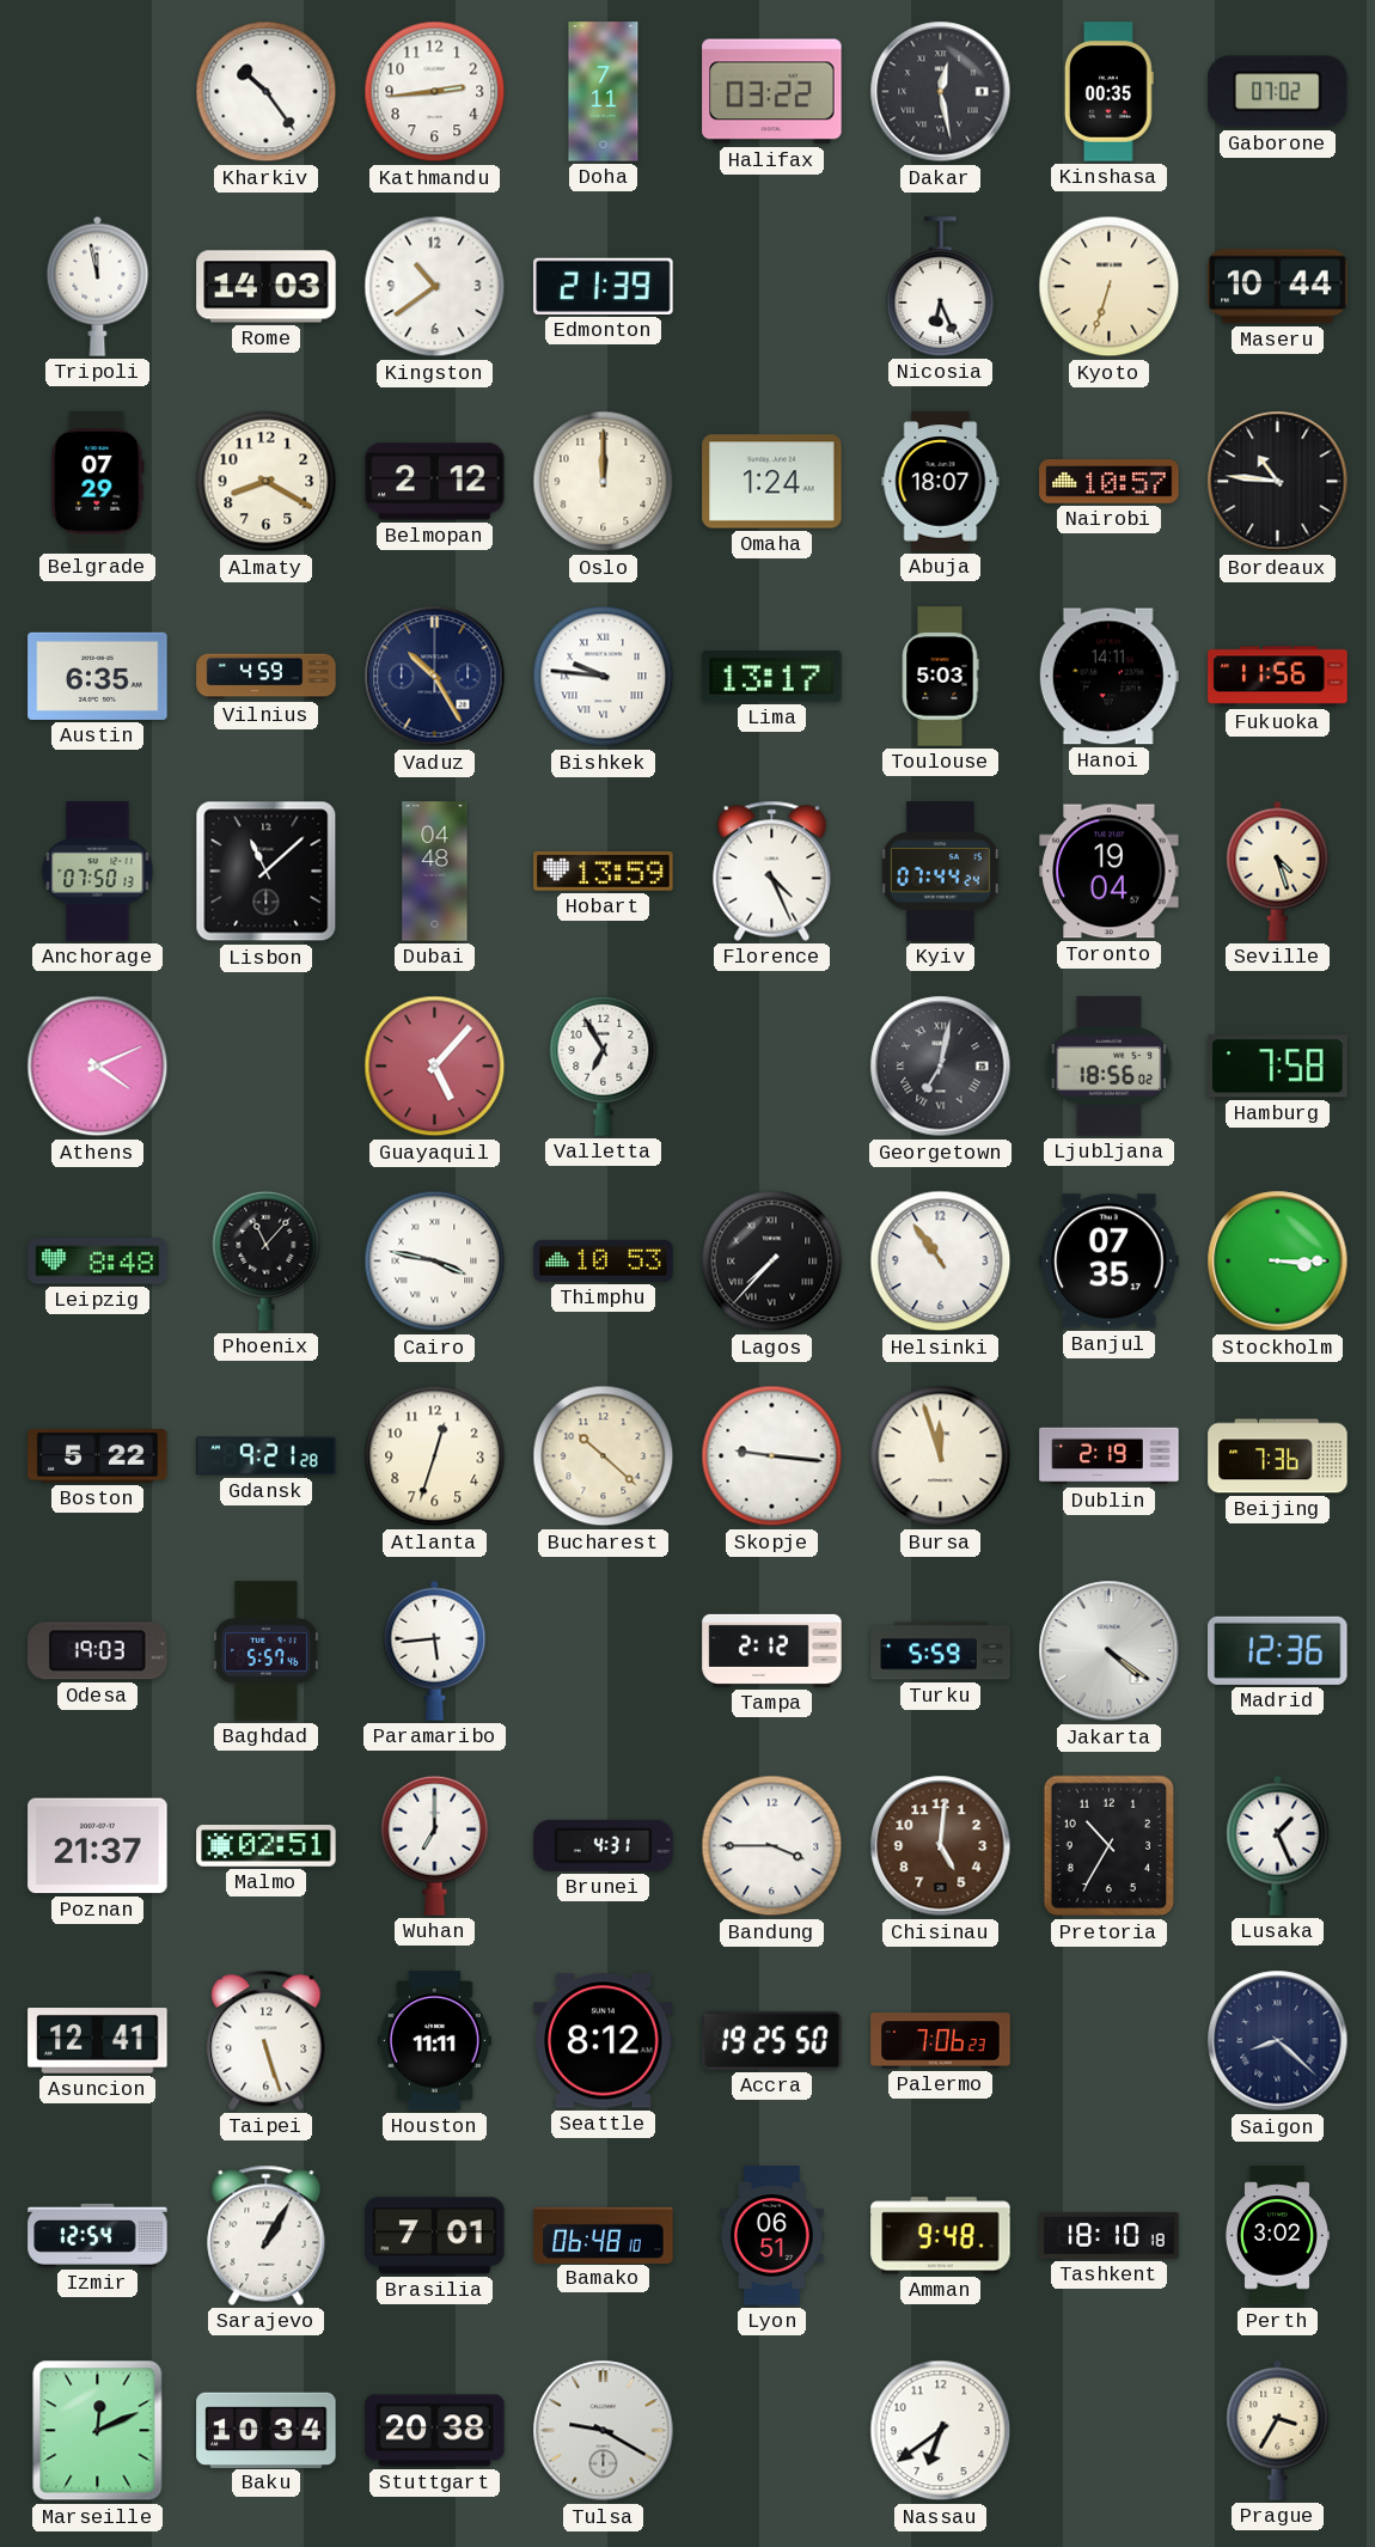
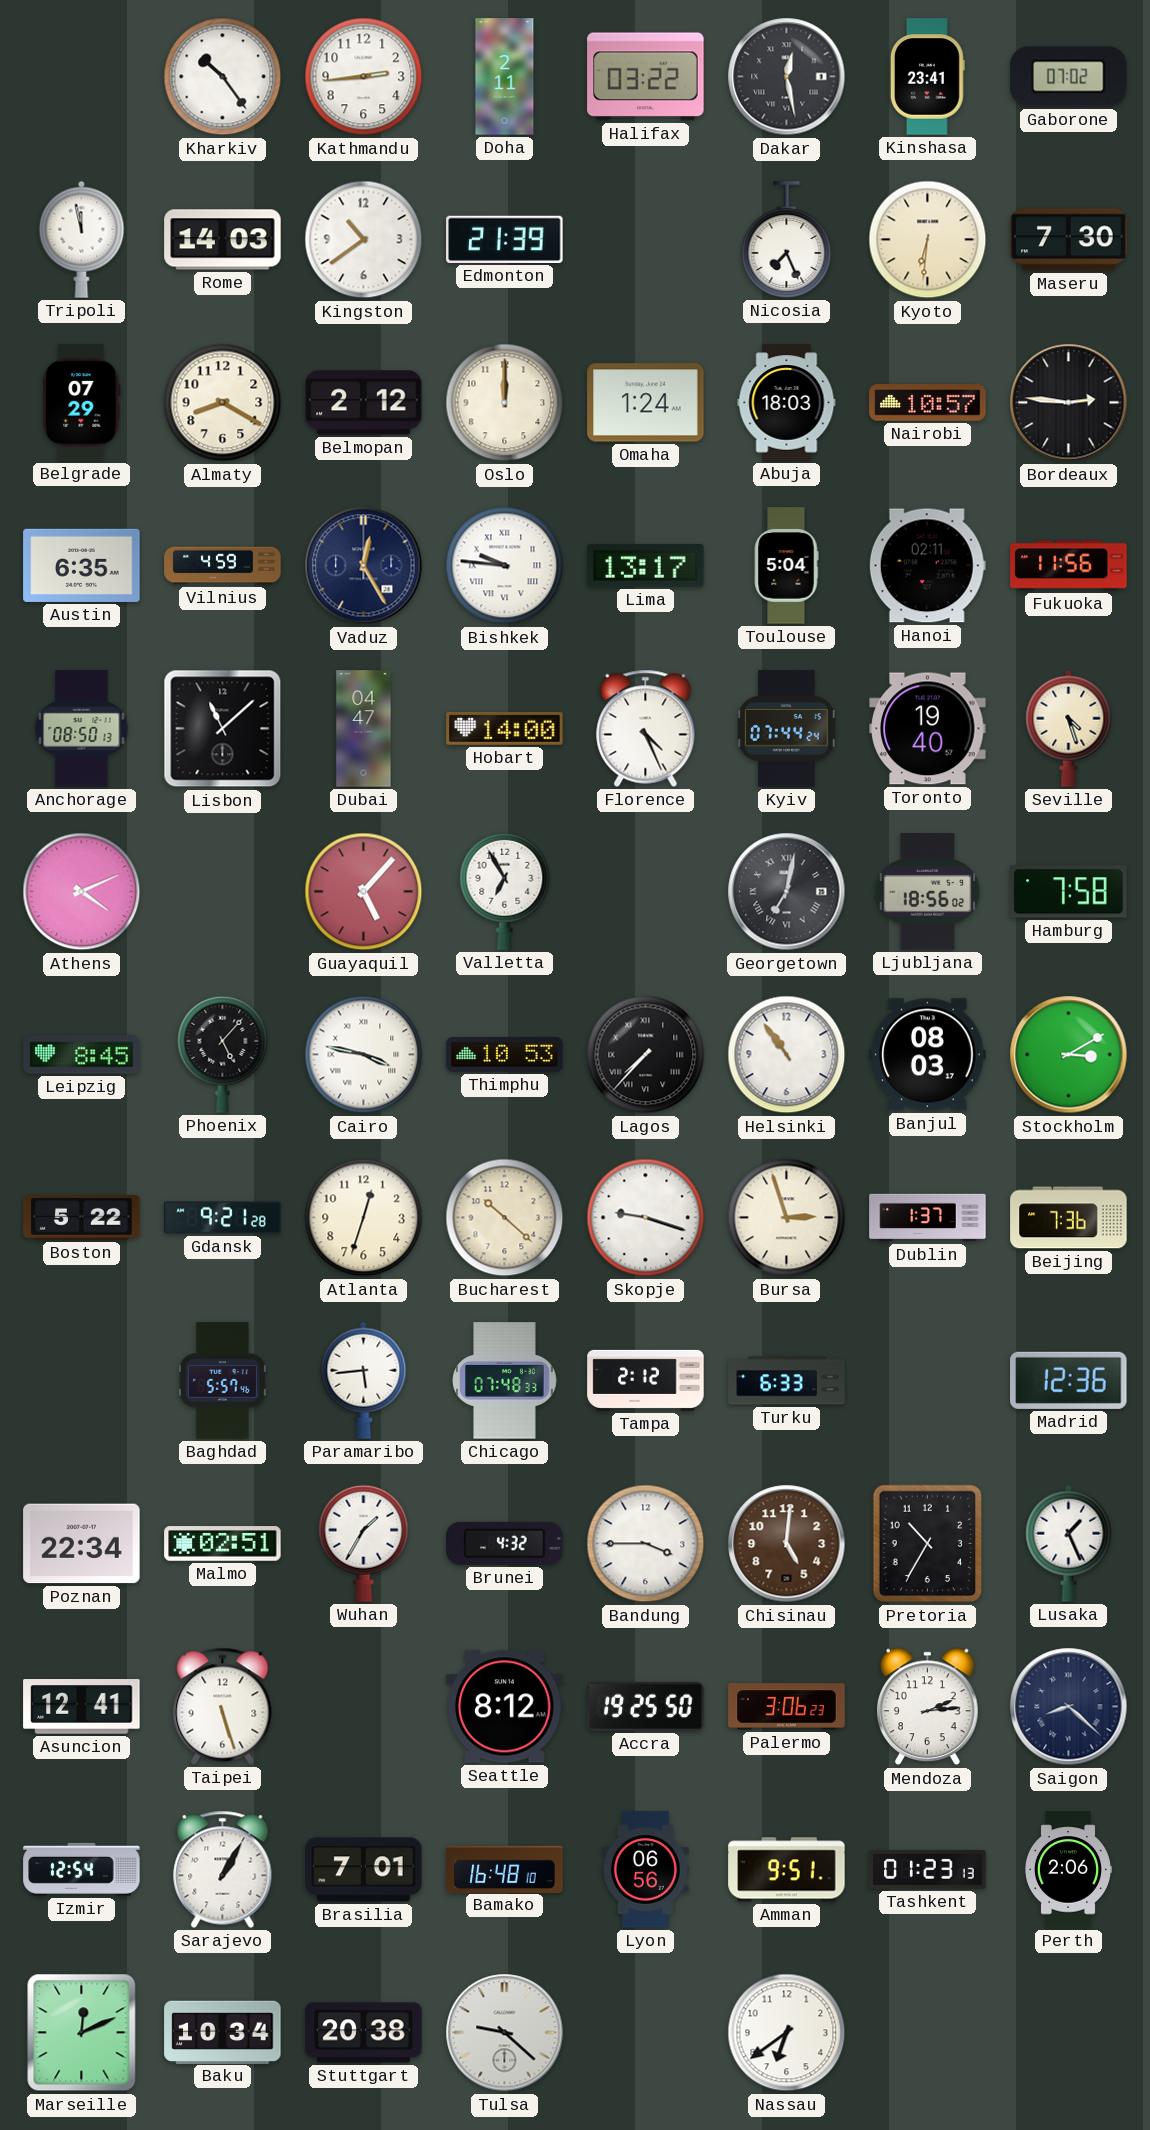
Doha: 7:11 -> 2:11 (505, 77)
Kinshasa: 00:35 -> 23:41 (927, 77)
Nicosia: 6:26 -> 7:26 (787, 240)
Kyoto: 6:33 -> 6:31 (928, 240)
Maseru: 10:44 -> 7:30 (1069, 240)
Abuja: 18:07 -> 18:03 (787, 403)
Bordeaux: 10:46 -> 2:46 (1069, 403)
Vaduz: 10:25 -> 12:25 (364, 566)
Toulouse: 5:03 -> 5:04 (786, 566)
Hanoi: 14:11 -> 02:11 (927, 566)
Anchorage: 07:50 -> 08:50 (82, 729)
Dubai: 04:48 -> 04:47 (364, 729)
Hobart: 13:59 -> 14:00 (505, 728)
Toronto: 19:04 -> 19:40 (928, 729)
Leipzig: 8:48 -> 8:45 (82, 1055)
Phoenix: 11:07 -> 5:07 (223, 1054)
Banjul: 07:35 -> 08:03 (928, 1055)
Stockholm: 3:15 -> 3:10 (1069, 1055)
Skopje: 9:16 -> 9:18 (646, 1218)
Bursa: 11:57 -> 2:57 (787, 1218)
Dublin: 2:19 -> 1:37 (928, 1218)
Odesa: 19:03 -> none (98, 1651)
Chicago: none -> 07:48 (505, 1381)
Turku: 5:59 -> 6:33 (787, 1381)
Jakarta: 4:21 -> none (1110, 1651)
Poznan: 21:37 -> 22:34 (82, 1544)
Wuhan: 7:00 -> 1:35 (364, 1543)
Brunei: 4:31 -> 4:32 (505, 1543)
Houston: 11:11 -> none (434, 2041)
Palermo: 7:06 -> 3:06 (787, 1707)
Mendoza: none -> 2:14 (928, 1707)
Bamako: 06:48 -> 16:48 (505, 1869)
Lyon: 06:51 -> 06:56 (646, 1870)
Amman: 9:48 -> 9:51 (787, 1870)
Tashkent: 18:10 -> 01:23 (928, 1869)
Perth: 3:02 -> 2:06 (1068, 1870)
Tulsa: 9:20 -> 9:22 (505, 2033)
Prague: 3:35 -> none (1278, 2430)
